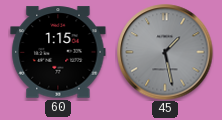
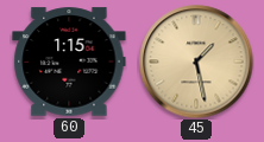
45 dial: grey -> champagne (196, 62)
